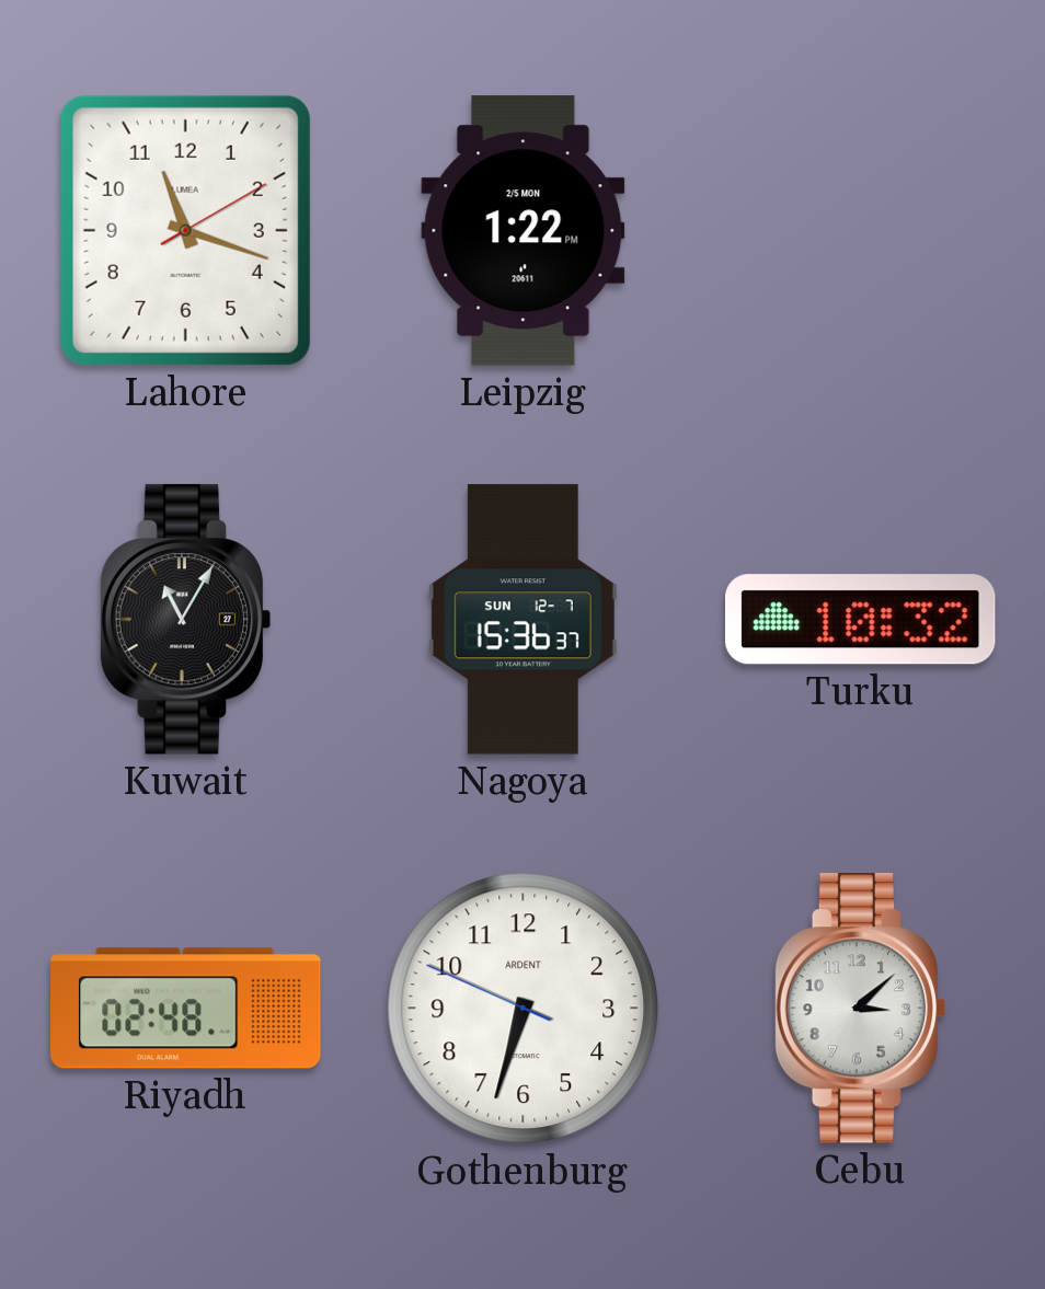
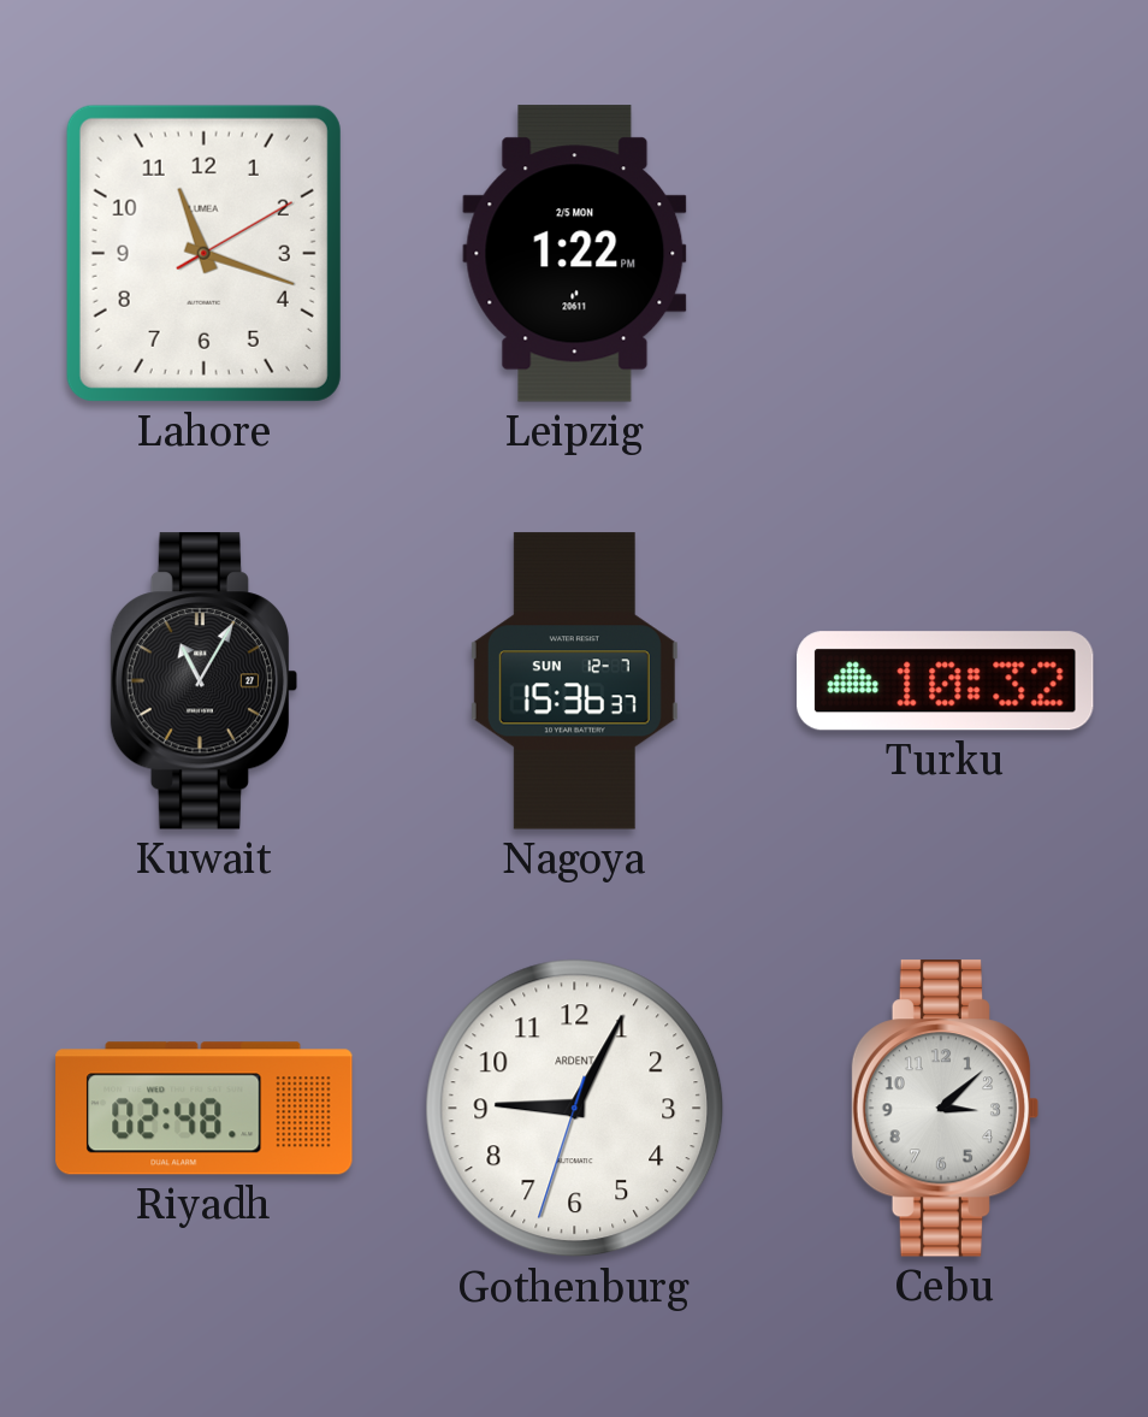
Gothenburg: 6:32 -> 9:04 (575, 1109)
